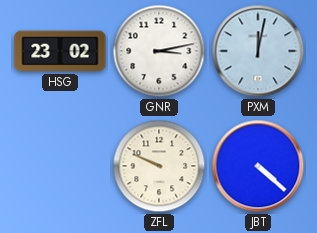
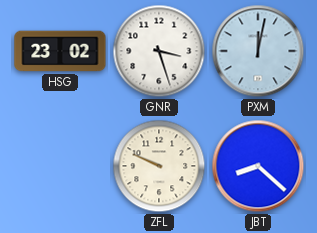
GNR: 3:13 -> 3:27 (159, 51)
JBT: 4:22 -> 8:22 (258, 166)
